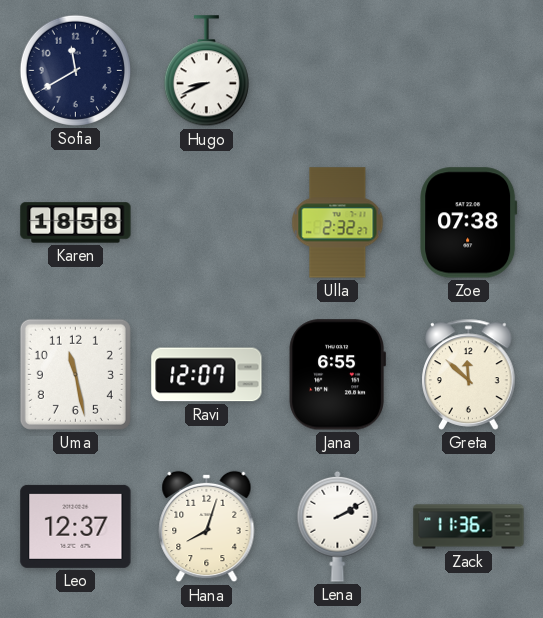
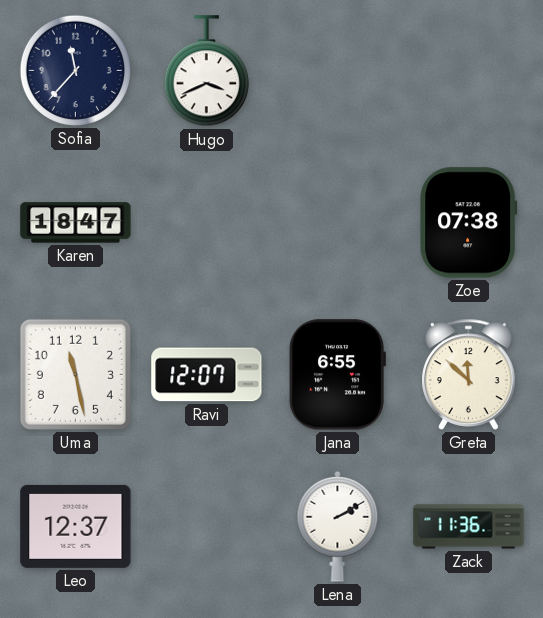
Sofia: 11:40 -> 11:37 (75, 70)
Hugo: 8:41 -> 3:41 (206, 71)
Karen: 18:58 -> 18:47 (76, 223)
Ulla: 2:32 -> none (338, 223)
Hana: 8:03 -> none (207, 527)
